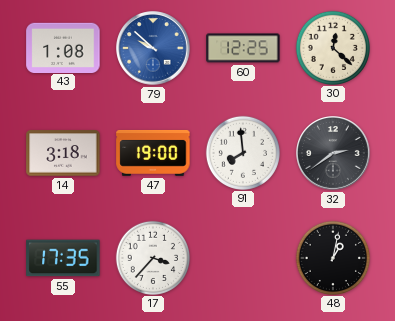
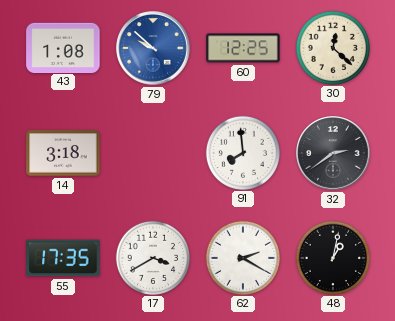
47: 19:00 -> none (153, 153)
17: 3:37 -> 3:40 (152, 257)
62: none -> 2:20 (242, 257)
